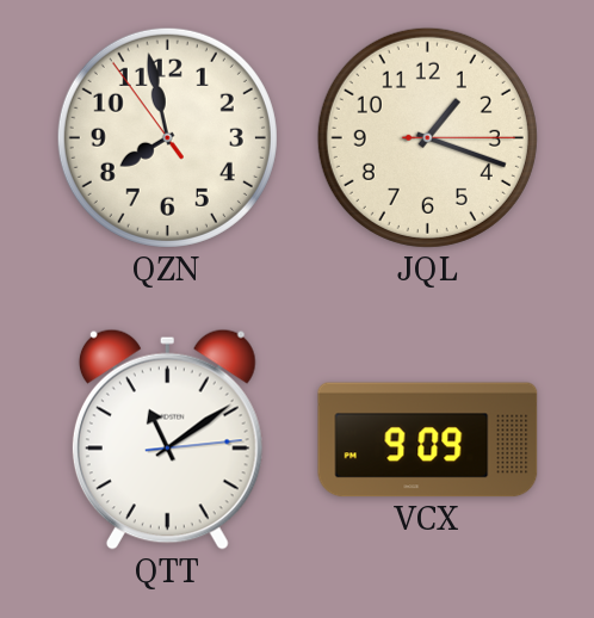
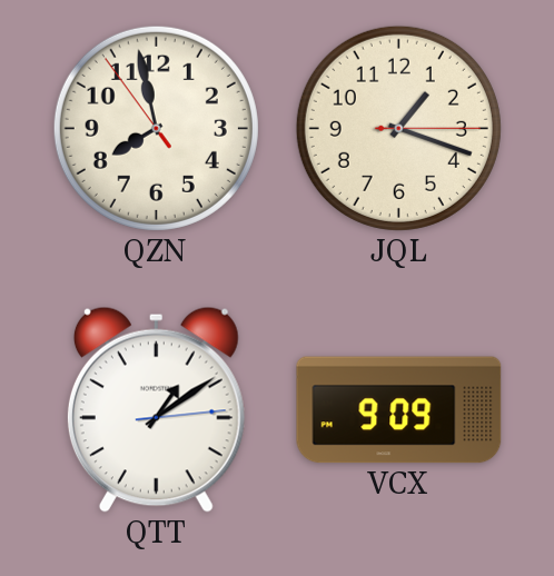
QTT: 11:09 -> 1:09 (156, 409)
